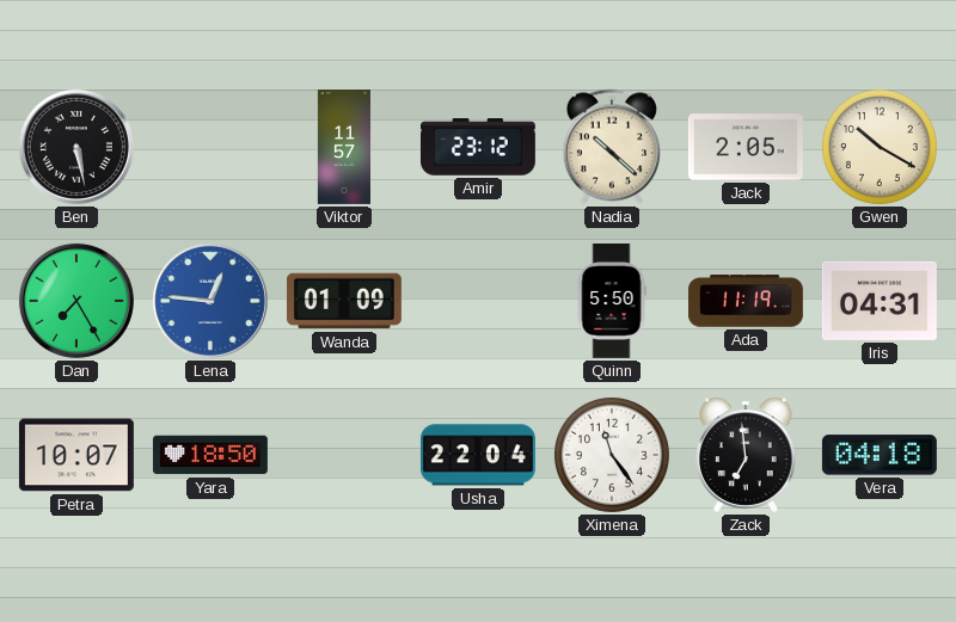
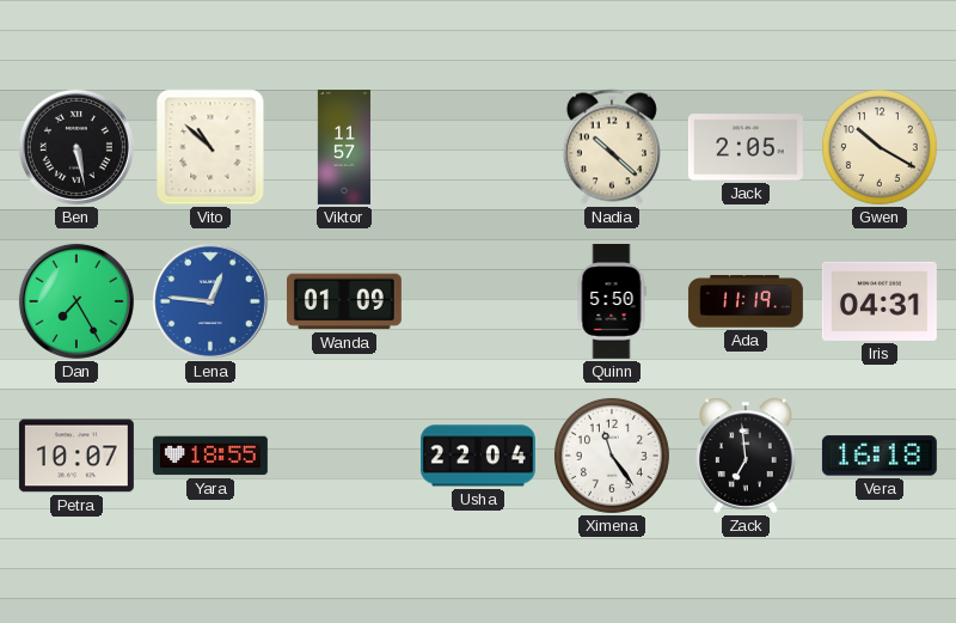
Vito: none -> 10:52 (210, 147)
Amir: 23:12 -> none (478, 147)
Yara: 18:50 -> 18:55 (210, 456)
Vera: 04:18 -> 16:18 (880, 456)
